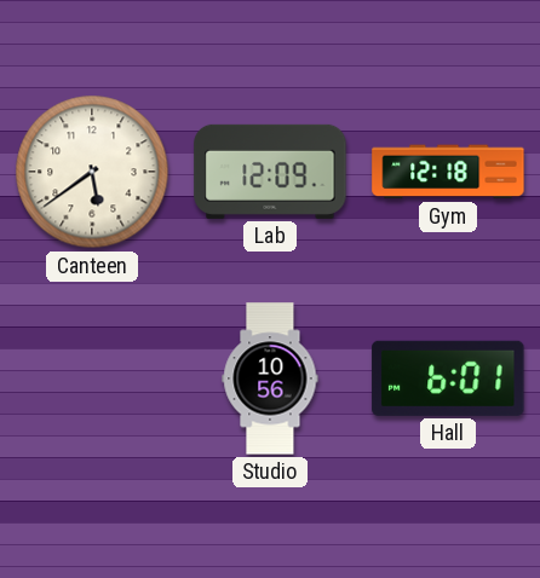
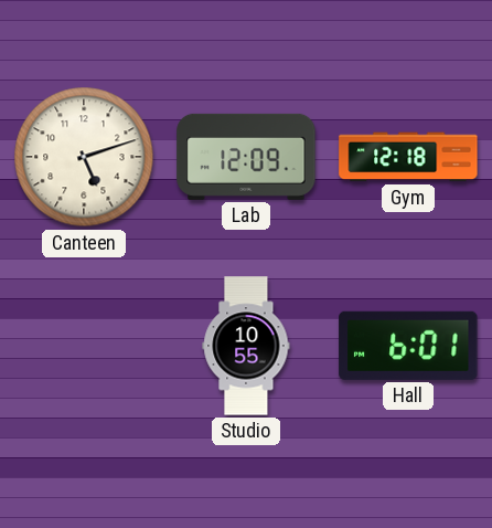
Canteen: 5:39 -> 5:12 (84, 157)
Studio: 10:56 -> 10:55 (246, 346)
